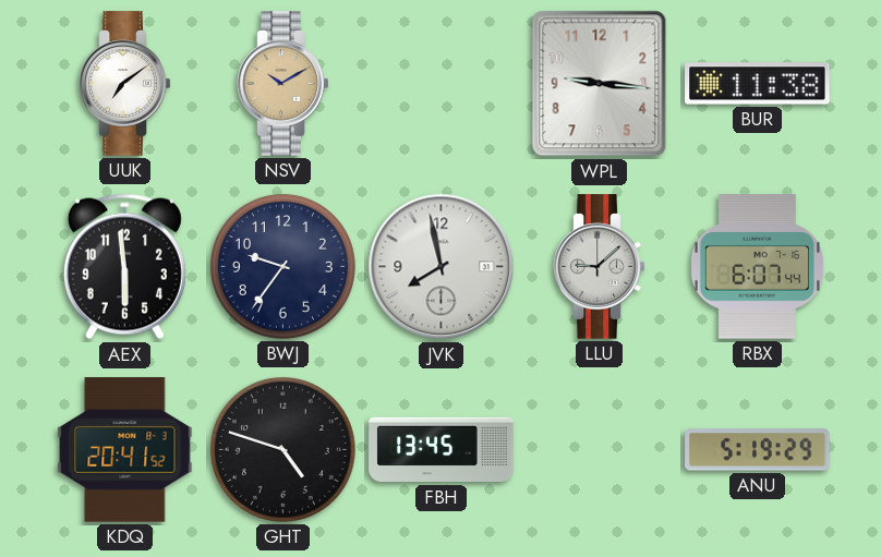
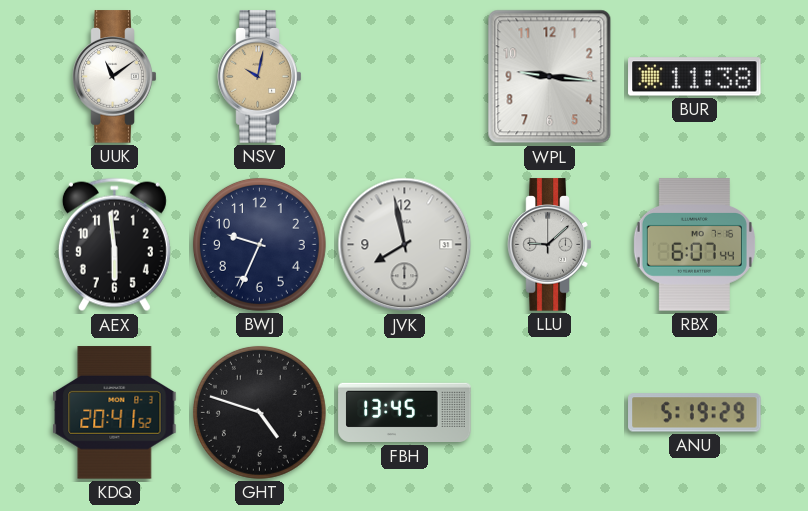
UUK: 7:09 -> 11:09 (115, 77)
NSV: 10:10 -> 10:02 (260, 77)
BWJ: 9:36 -> 9:34 (259, 244)
